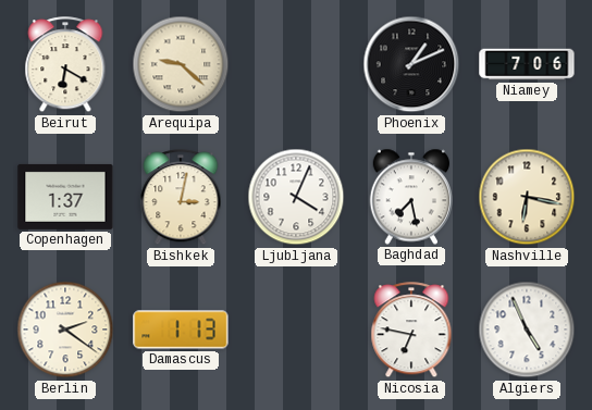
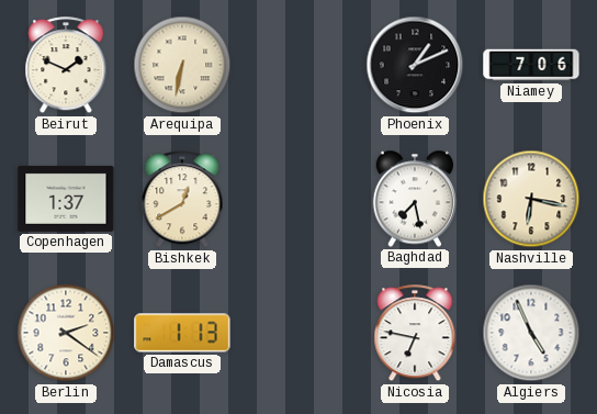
Beirut: 6:20 -> 1:49 (66, 66)
Arequipa: 9:22 -> 6:32 (182, 65)
Bishkek: 3:02 -> 12:40 (182, 200)
Ljubljana: 4:04 -> none (296, 197)
